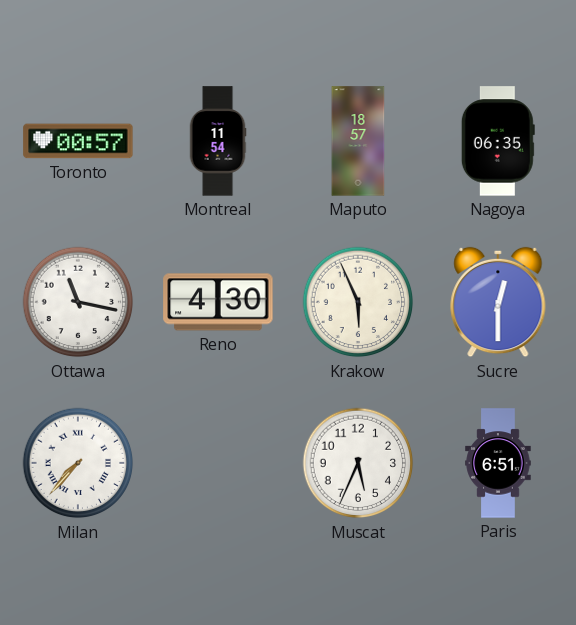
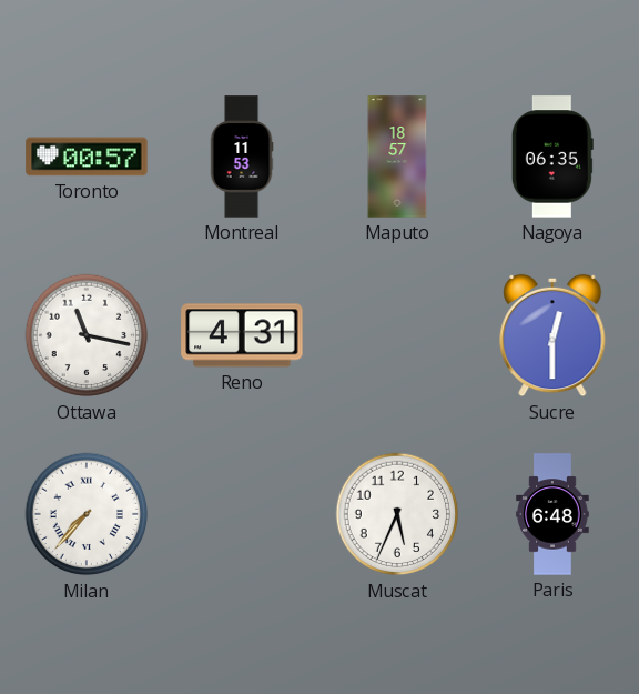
Montreal: 11:54 -> 11:53 (242, 157)
Reno: 4:30 -> 4:31 (242, 335)
Krakow: 5:56 -> none (358, 302)
Paris: 6:51 -> 6:48 (552, 514)
